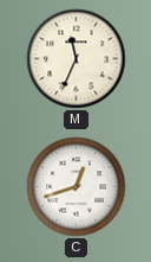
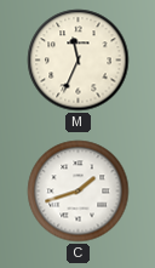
C: 12:42 -> 1:42 (79, 192)
